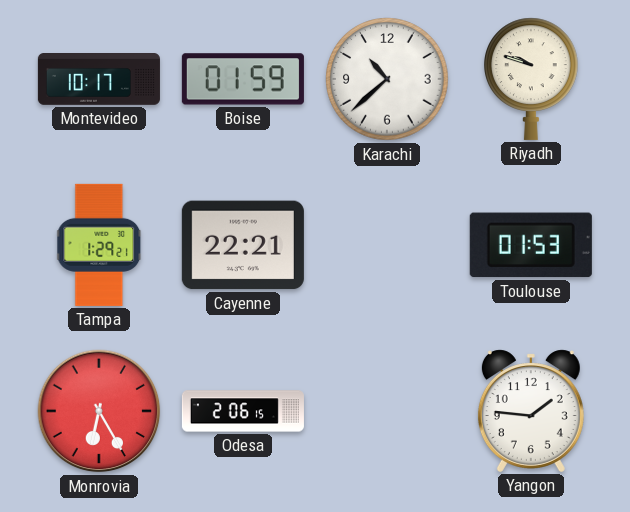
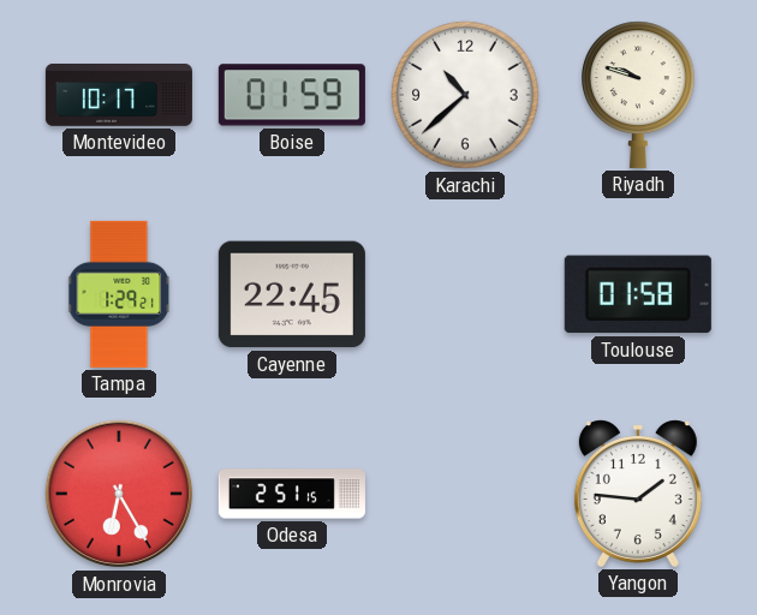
Cayenne: 22:21 -> 22:45 (292, 294)
Toulouse: 01:53 -> 01:58 (638, 294)
Odesa: 2:06 -> 2:51 (292, 494)
